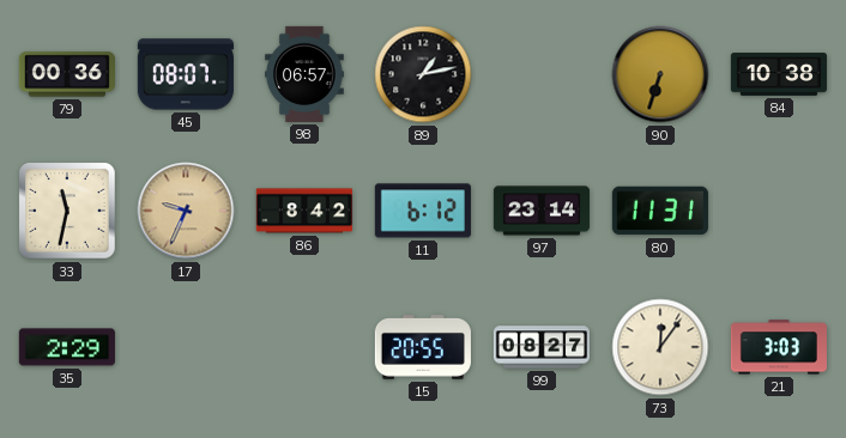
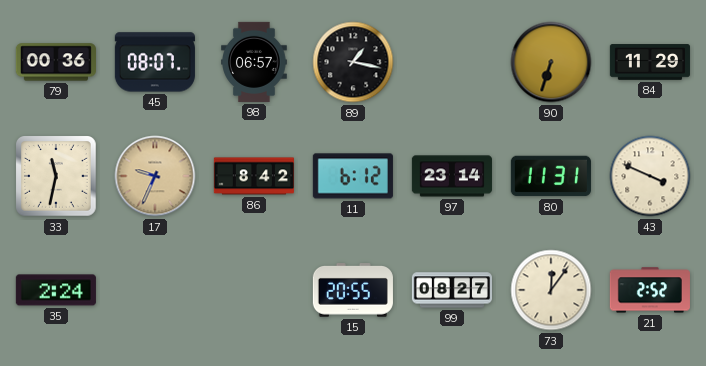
89: 1:13 -> 1:17 (353, 62)
84: 10:38 -> 11:29 (650, 62)
43: none -> 3:49 (650, 176)
35: 2:29 -> 2:24 (56, 290)
21: 3:03 -> 2:52 (650, 290)
